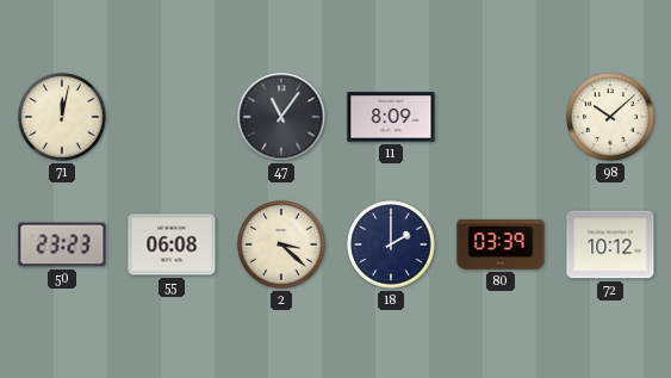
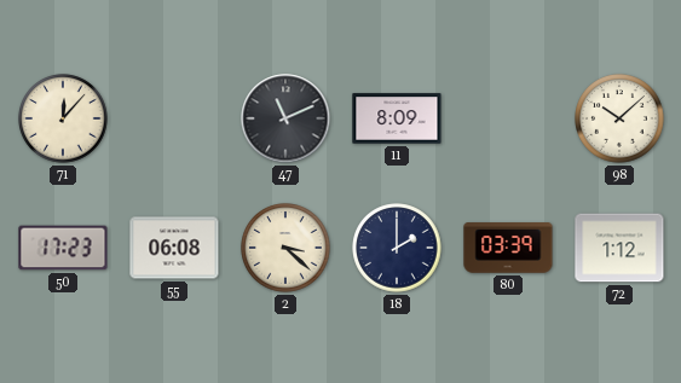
71: 12:02 -> 12:07 (63, 118)
47: 11:06 -> 11:11 (285, 118)
50: 23:23 -> 17:23 (63, 248)
72: 10:12 -> 1:12 (619, 248)
